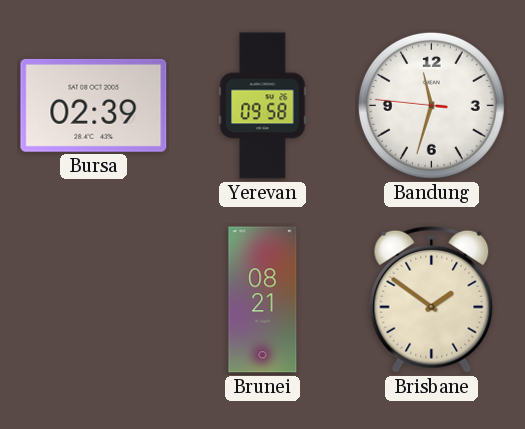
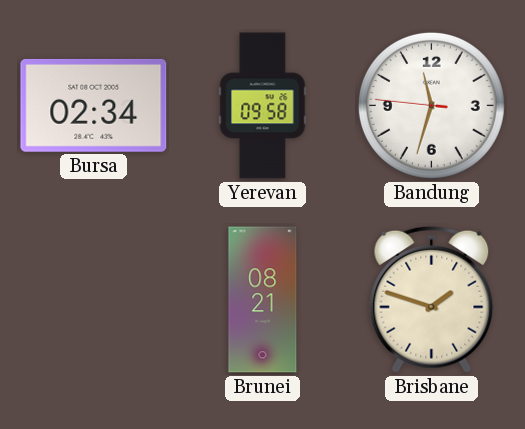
Bursa: 02:39 -> 02:34 (94, 105)
Brisbane: 1:51 -> 1:48 (432, 299)
